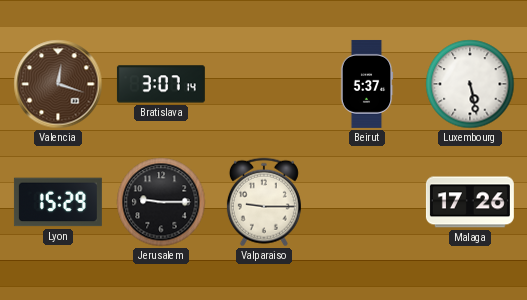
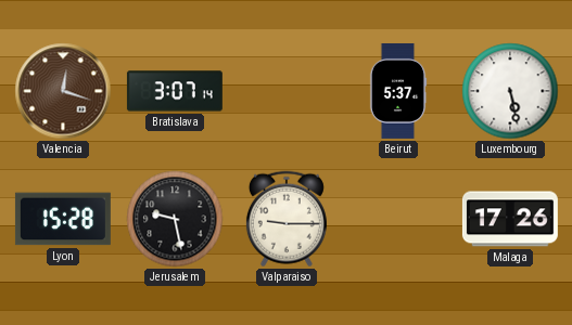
Lyon: 15:29 -> 15:28 (63, 219)
Jerusalem: 9:15 -> 9:28 (175, 219)
